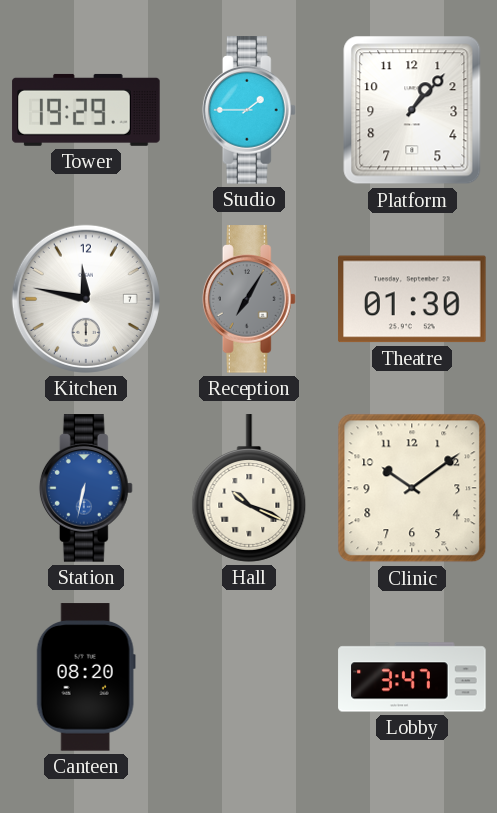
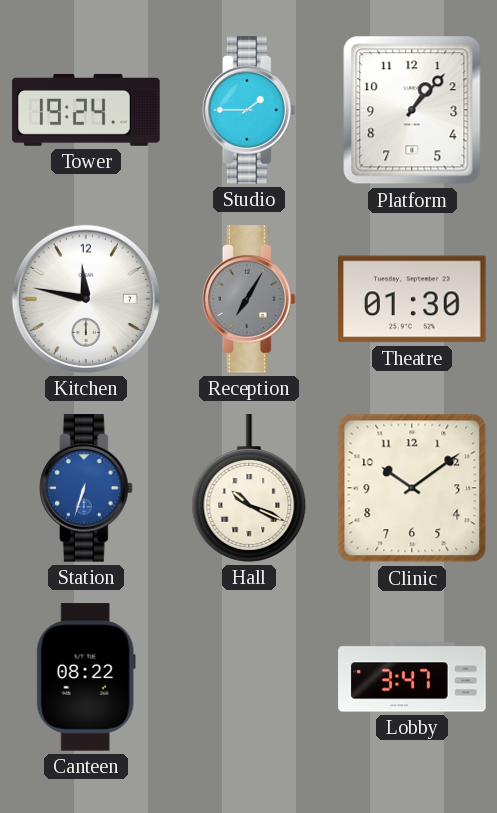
Tower: 19:29 -> 19:24 (86, 110)
Station: 6:32 -> 6:33 (86, 488)
Canteen: 08:20 -> 08:22 (86, 677)
